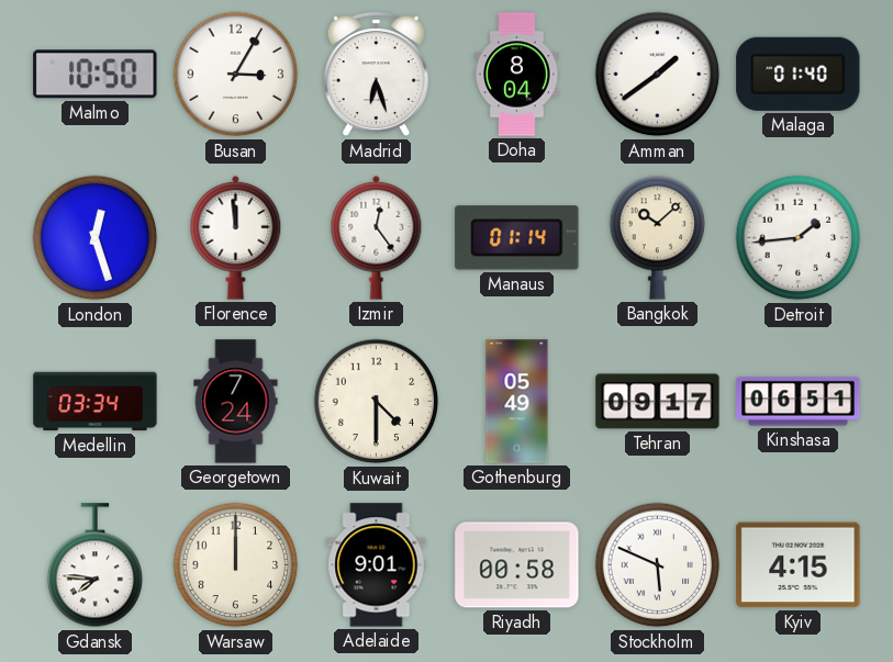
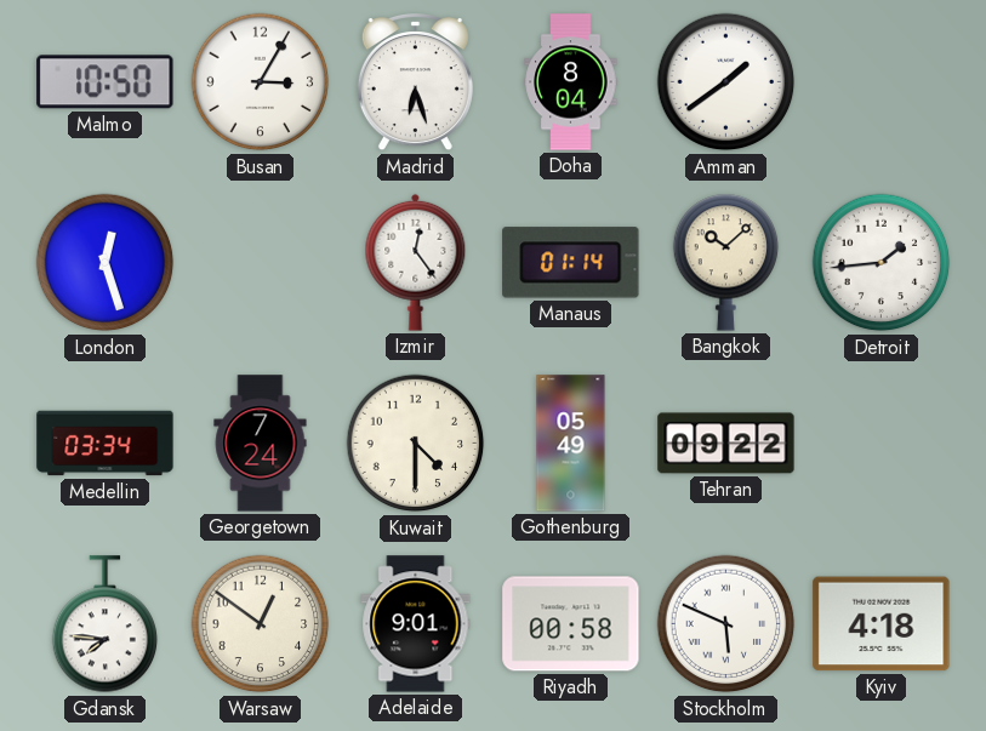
Malaga: 01:40 -> none (799, 74)
Florence: 11:59 -> none (236, 237)
Tehran: 09:17 -> 09:22 (726, 444)
Kinshasa: 06:51 -> none (799, 402)
Warsaw: 12:00 -> 12:51 (261, 624)
Kyiv: 4:15 -> 4:18 (882, 624)
